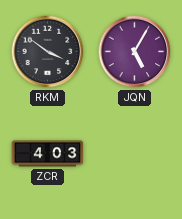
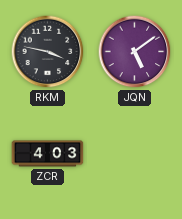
RKM: 3:51 -> 3:47 (48, 52)
JQN: 5:05 -> 5:09 (135, 52)
